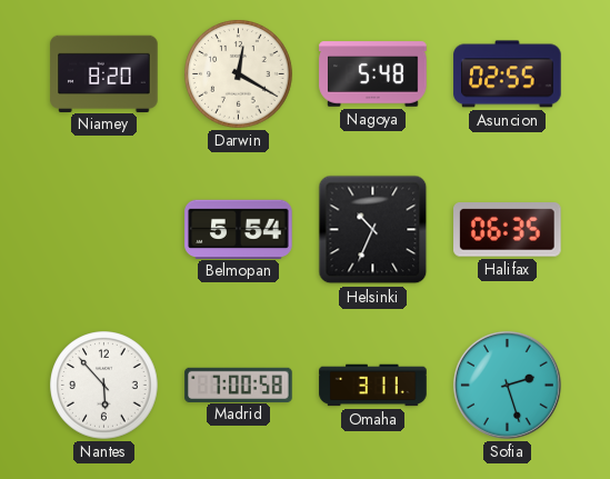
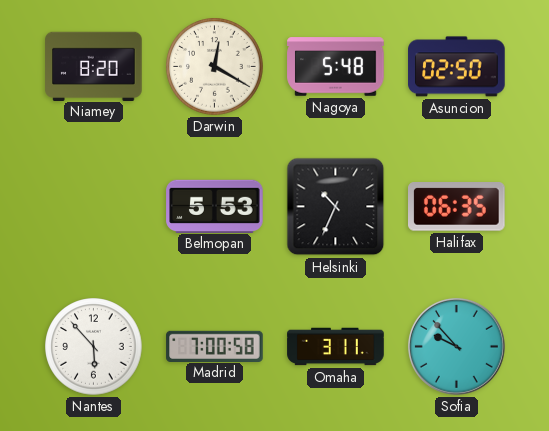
Asuncion: 02:55 -> 02:50 (457, 67)
Belmopan: 5:54 -> 5:53 (215, 206)
Sofia: 2:27 -> 9:53 (456, 346)
